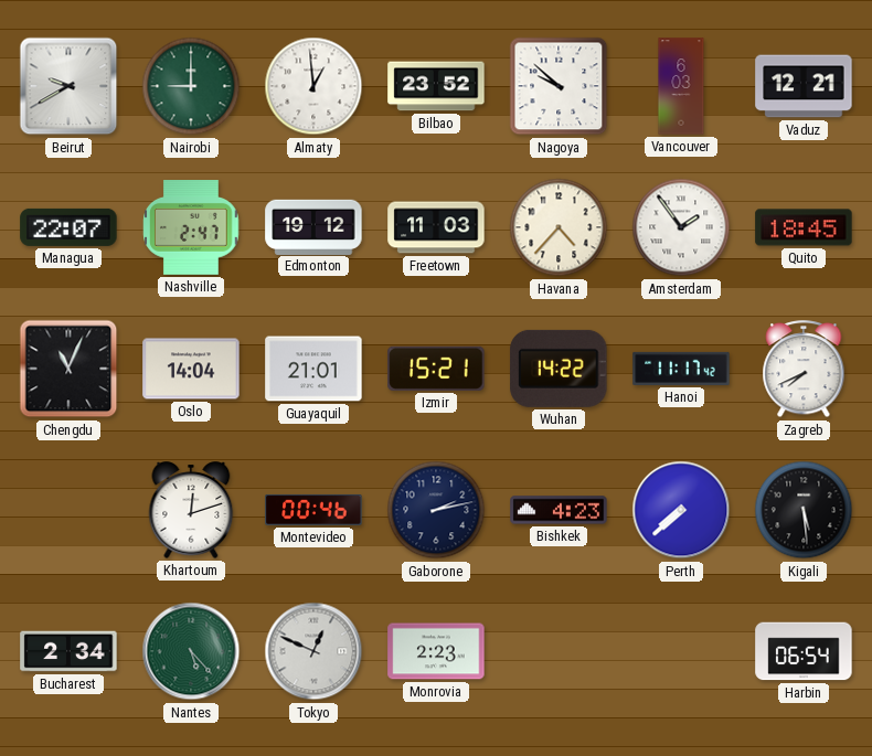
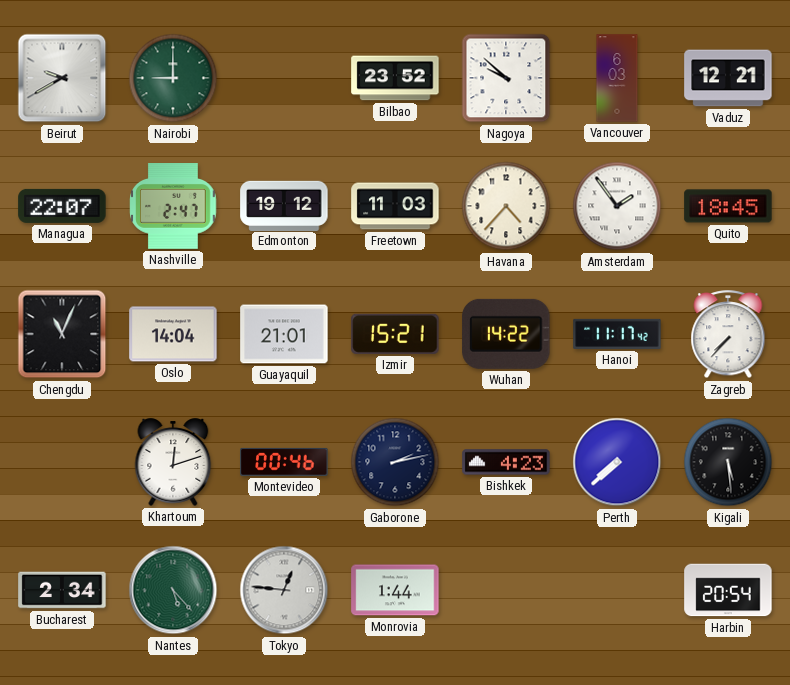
Almaty: 12:59 -> none (313, 86)
Zagreb: 7:41 -> 7:37 (728, 335)
Tokyo: 12:49 -> 12:46 (284, 590)
Monrovia: 2:23 -> 1:44 (395, 590)
Harbin: 06:54 -> 20:54 (728, 590)
